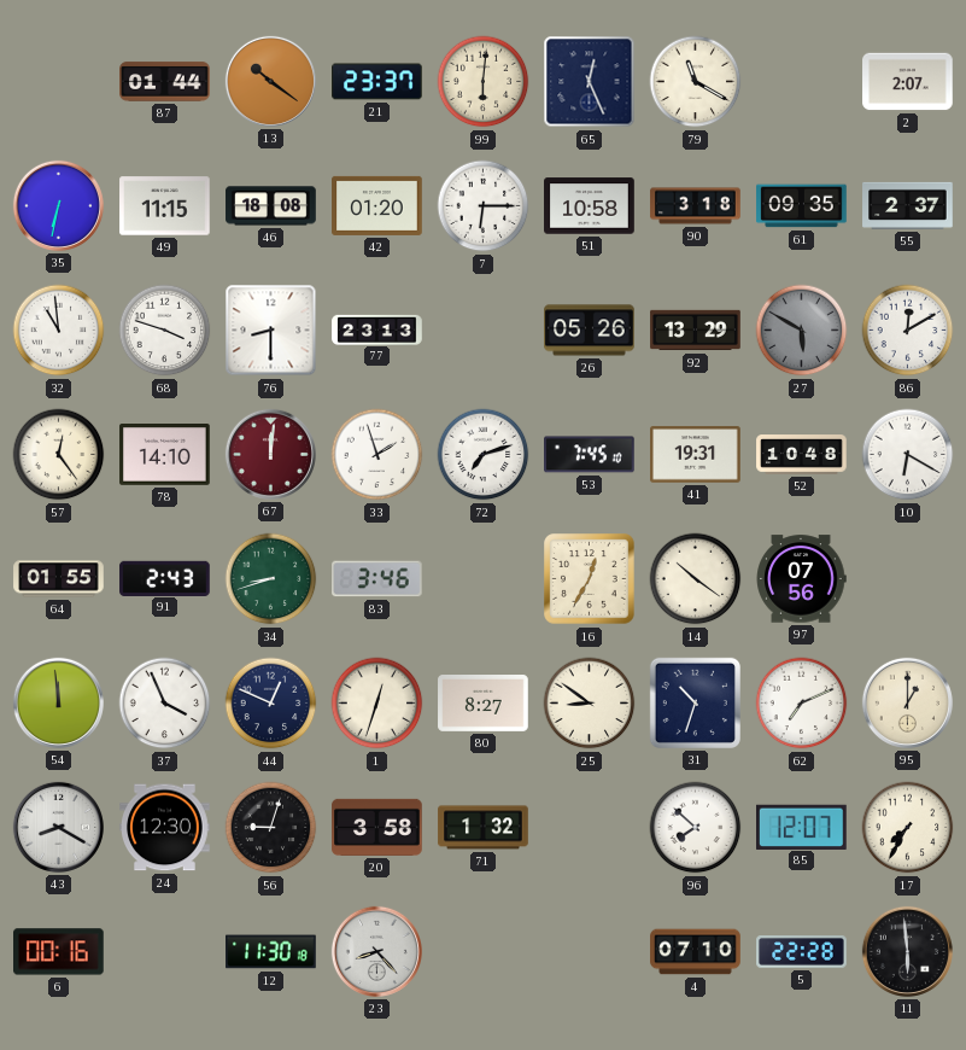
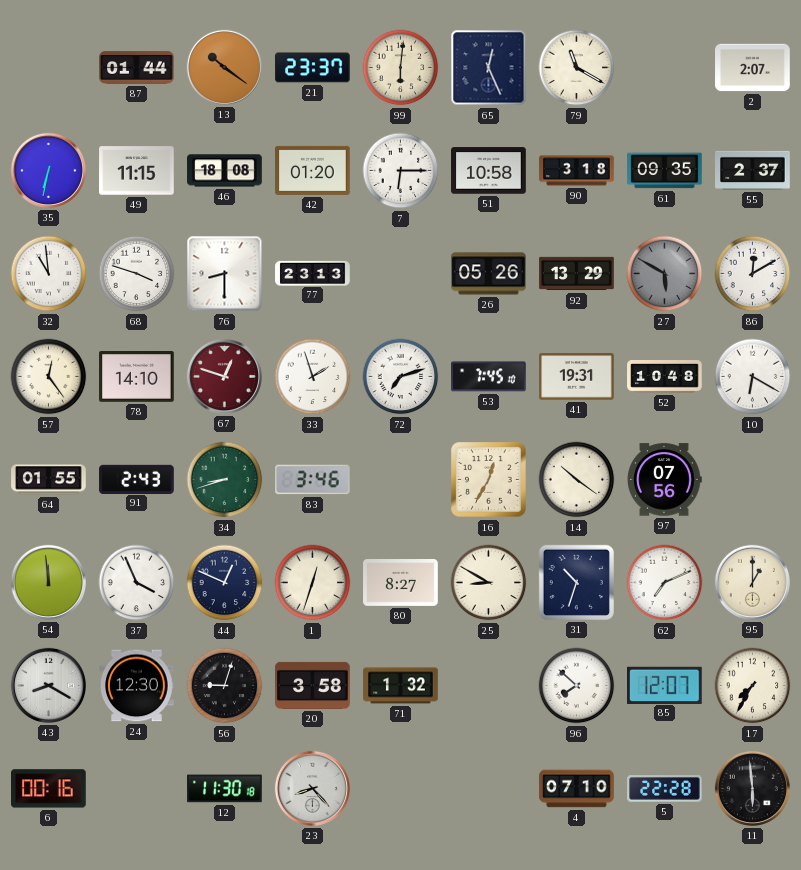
67: 12:01 -> 12:48 (224, 376)
25: 8:51 -> 8:50 (489, 583)
